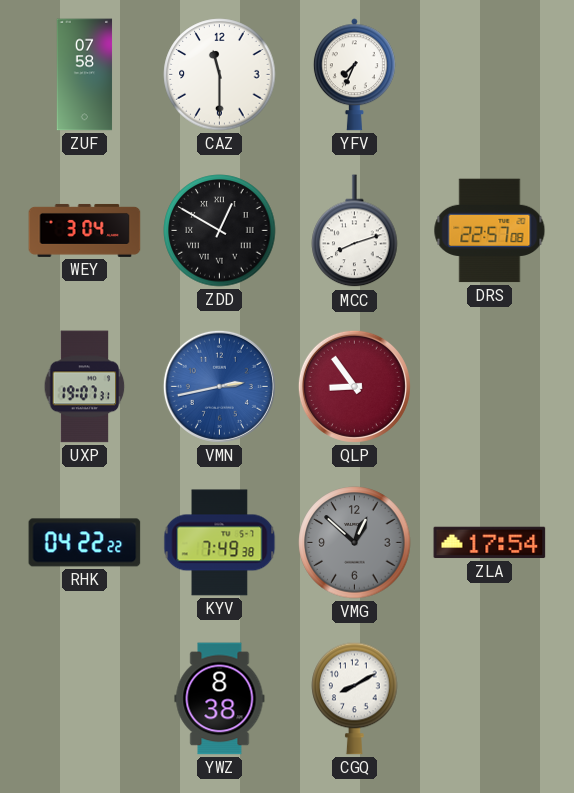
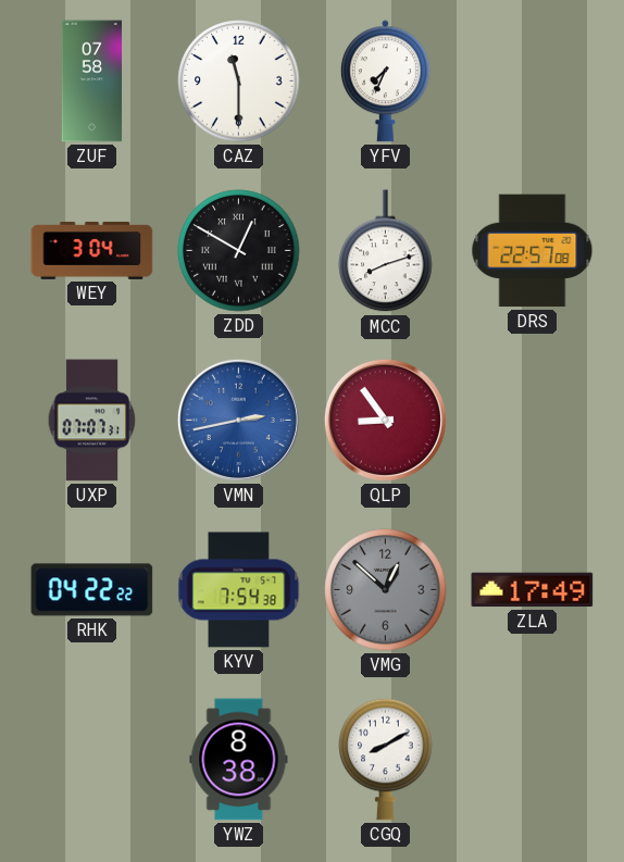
UXP: 19:07 -> 07:07 (92, 421)
KYV: 7:49 -> 7:54 (239, 590)
ZLA: 17:54 -> 17:49 (533, 590)
